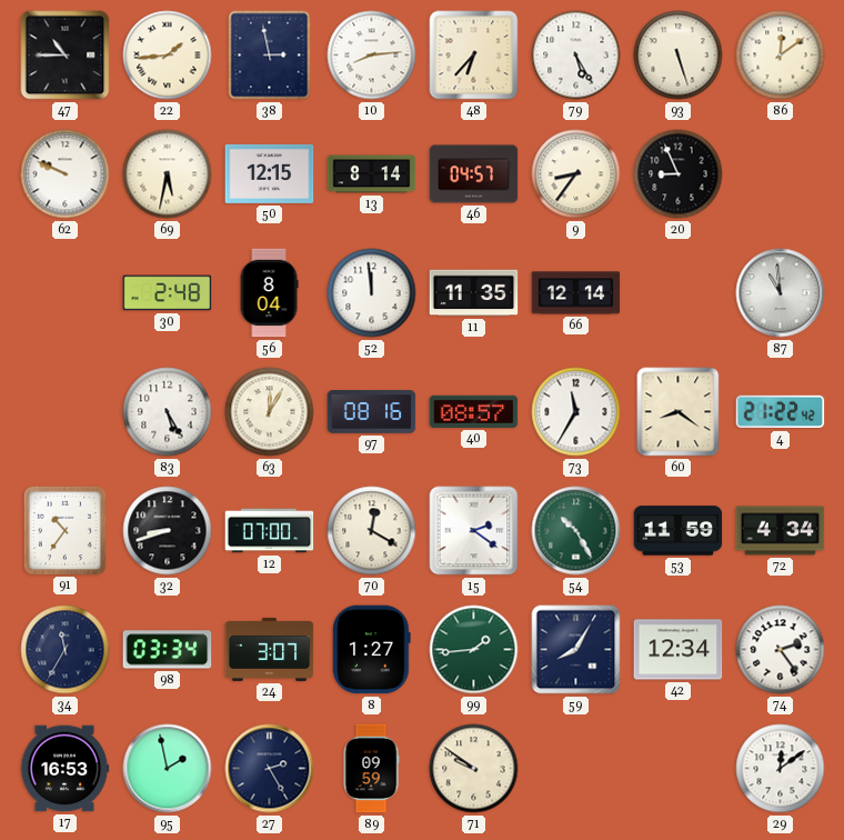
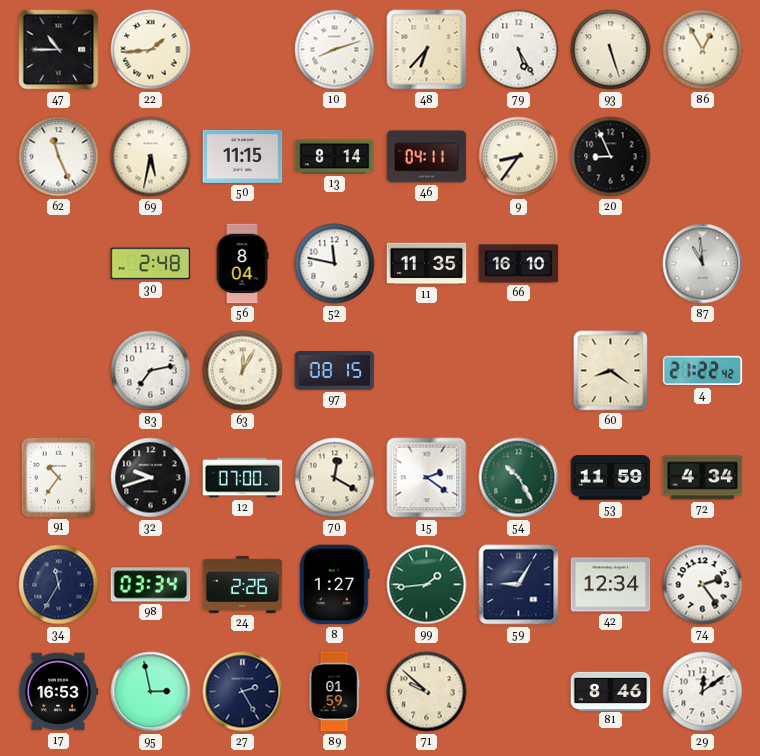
38: 2:58 -> none (270, 56)
10: 8:14 -> 8:12 (335, 50)
86: 12:09 -> 12:55 (703, 50)
62: 9:49 -> 11:26 (59, 157)
50: 12:15 -> 11:15 (243, 156)
46: 04:57 -> 04:11 (427, 157)
52: 11:59 -> 11:47 (335, 264)
66: 12:14 -> 16:10 (519, 264)
83: 5:25 -> 7:13 (151, 371)
97: 08:16 -> 08:15 (335, 371)
40: 08:57 -> none (474, 411)
73: 11:35 -> none (576, 412)
32: 8:42 -> 9:42 (151, 478)
24: 3:07 -> 2:26 (243, 584)
59: 8:05 -> 9:05 (519, 585)
95: 1:58 -> 2:58 (151, 692)
89: 09:59 -> 01:59 (334, 692)
71: 9:51 -> 9:52 (427, 692)
81: none -> 8:46 (611, 691)
